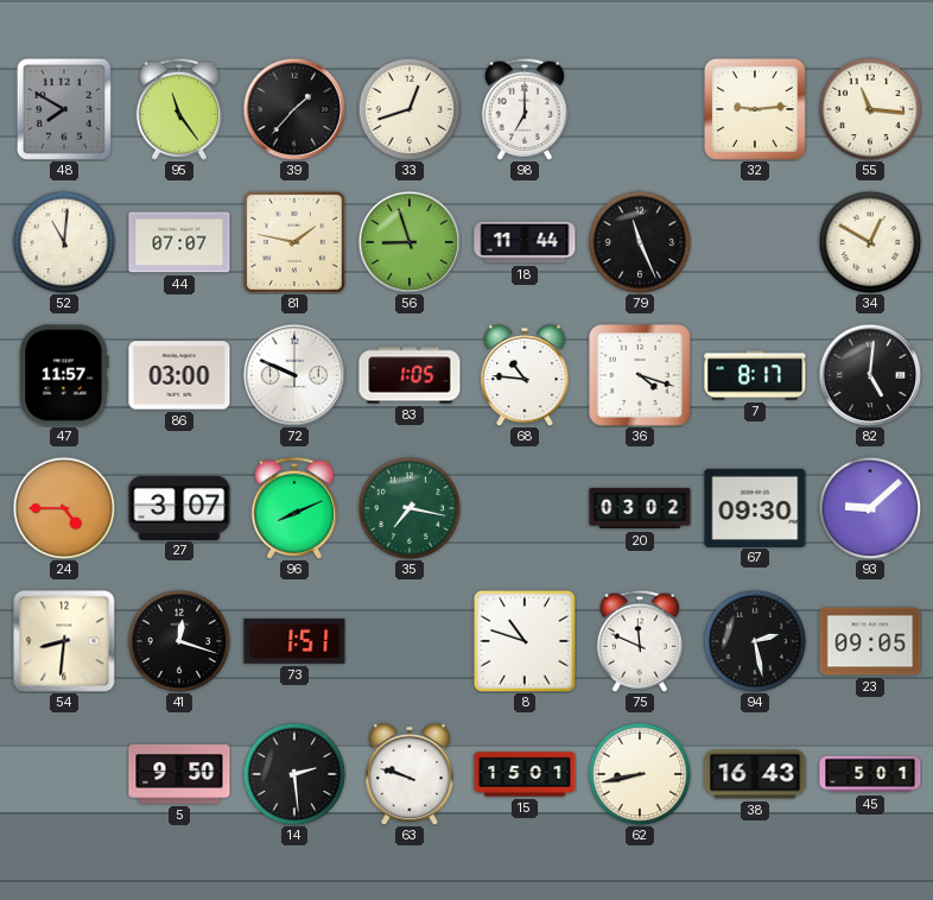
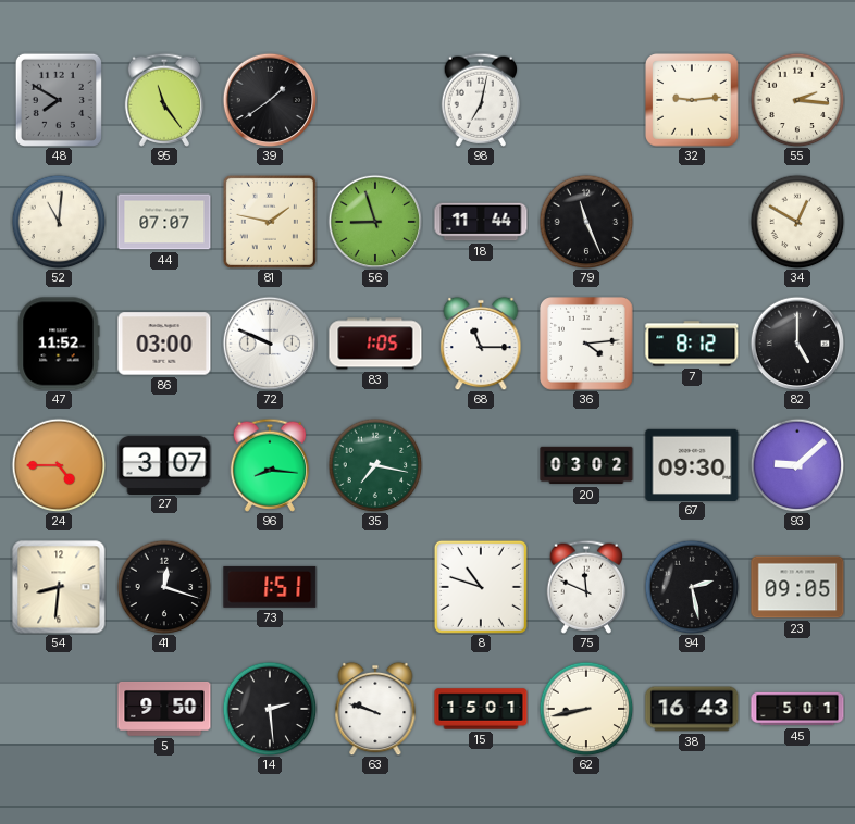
39: 1:37 -> 1:39 (270, 100)
33: 12:42 -> none (410, 109)
98: 7:00 -> 7:02 (480, 100)
55: 11:16 -> 2:16 (797, 100)
47: 11:57 -> 11:52 (59, 344)
68: 10:46 -> 11:15 (481, 344)
36: 4:18 -> 4:14 (586, 344)
7: 8:17 -> 8:12 (692, 344)
82: 5:01 -> 5:00 (797, 344)
96: 8:11 -> 8:16 (269, 465)
